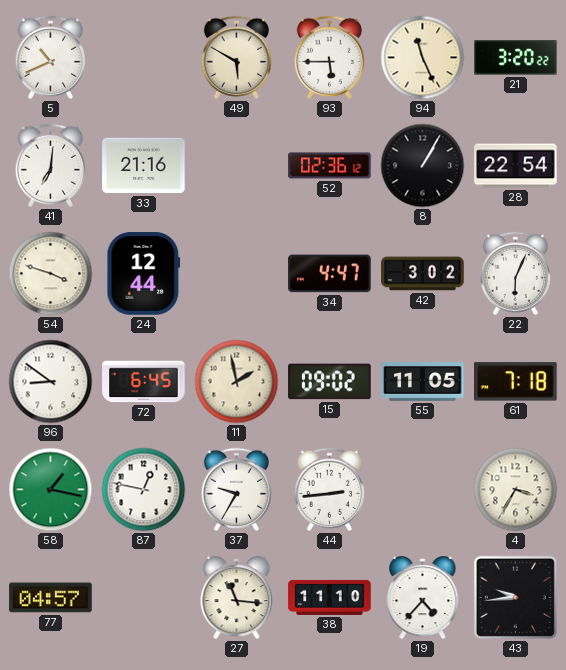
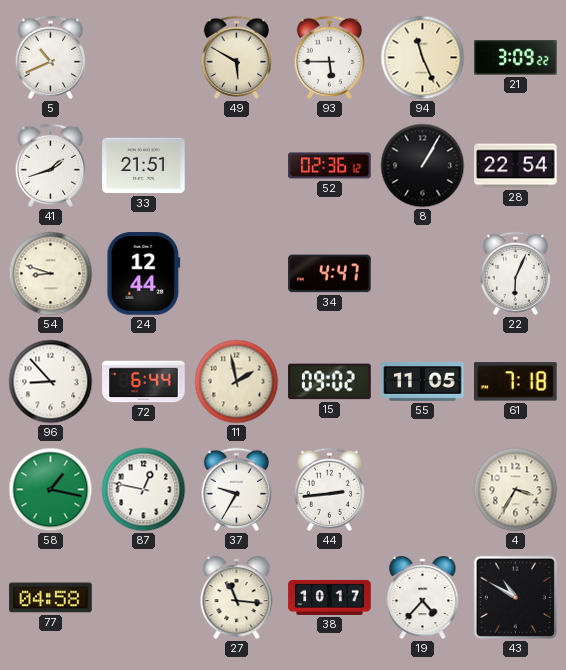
21: 3:20 -> 3:09 (516, 58)
41: 7:01 -> 1:42 (50, 165)
33: 21:16 -> 21:51 (144, 166)
54: 3:48 -> 8:48 (51, 274)
42: 3:02 -> none (423, 274)
96: 8:51 -> 8:53 (51, 382)
72: 6:45 -> 6:44 (144, 382)
77: 04:57 -> 04:58 (51, 598)
38: 11:10 -> 10:17 (330, 597)
43: 9:44 -> 10:50 (515, 597)
